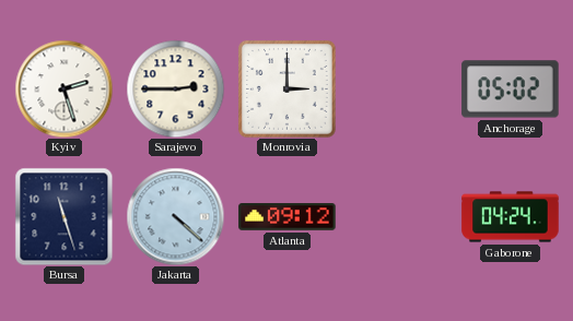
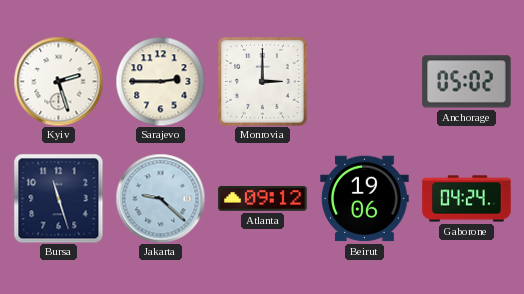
Jakarta: 4:22 -> 9:22 (160, 198)
Beirut: none -> 19:06 (365, 199)
